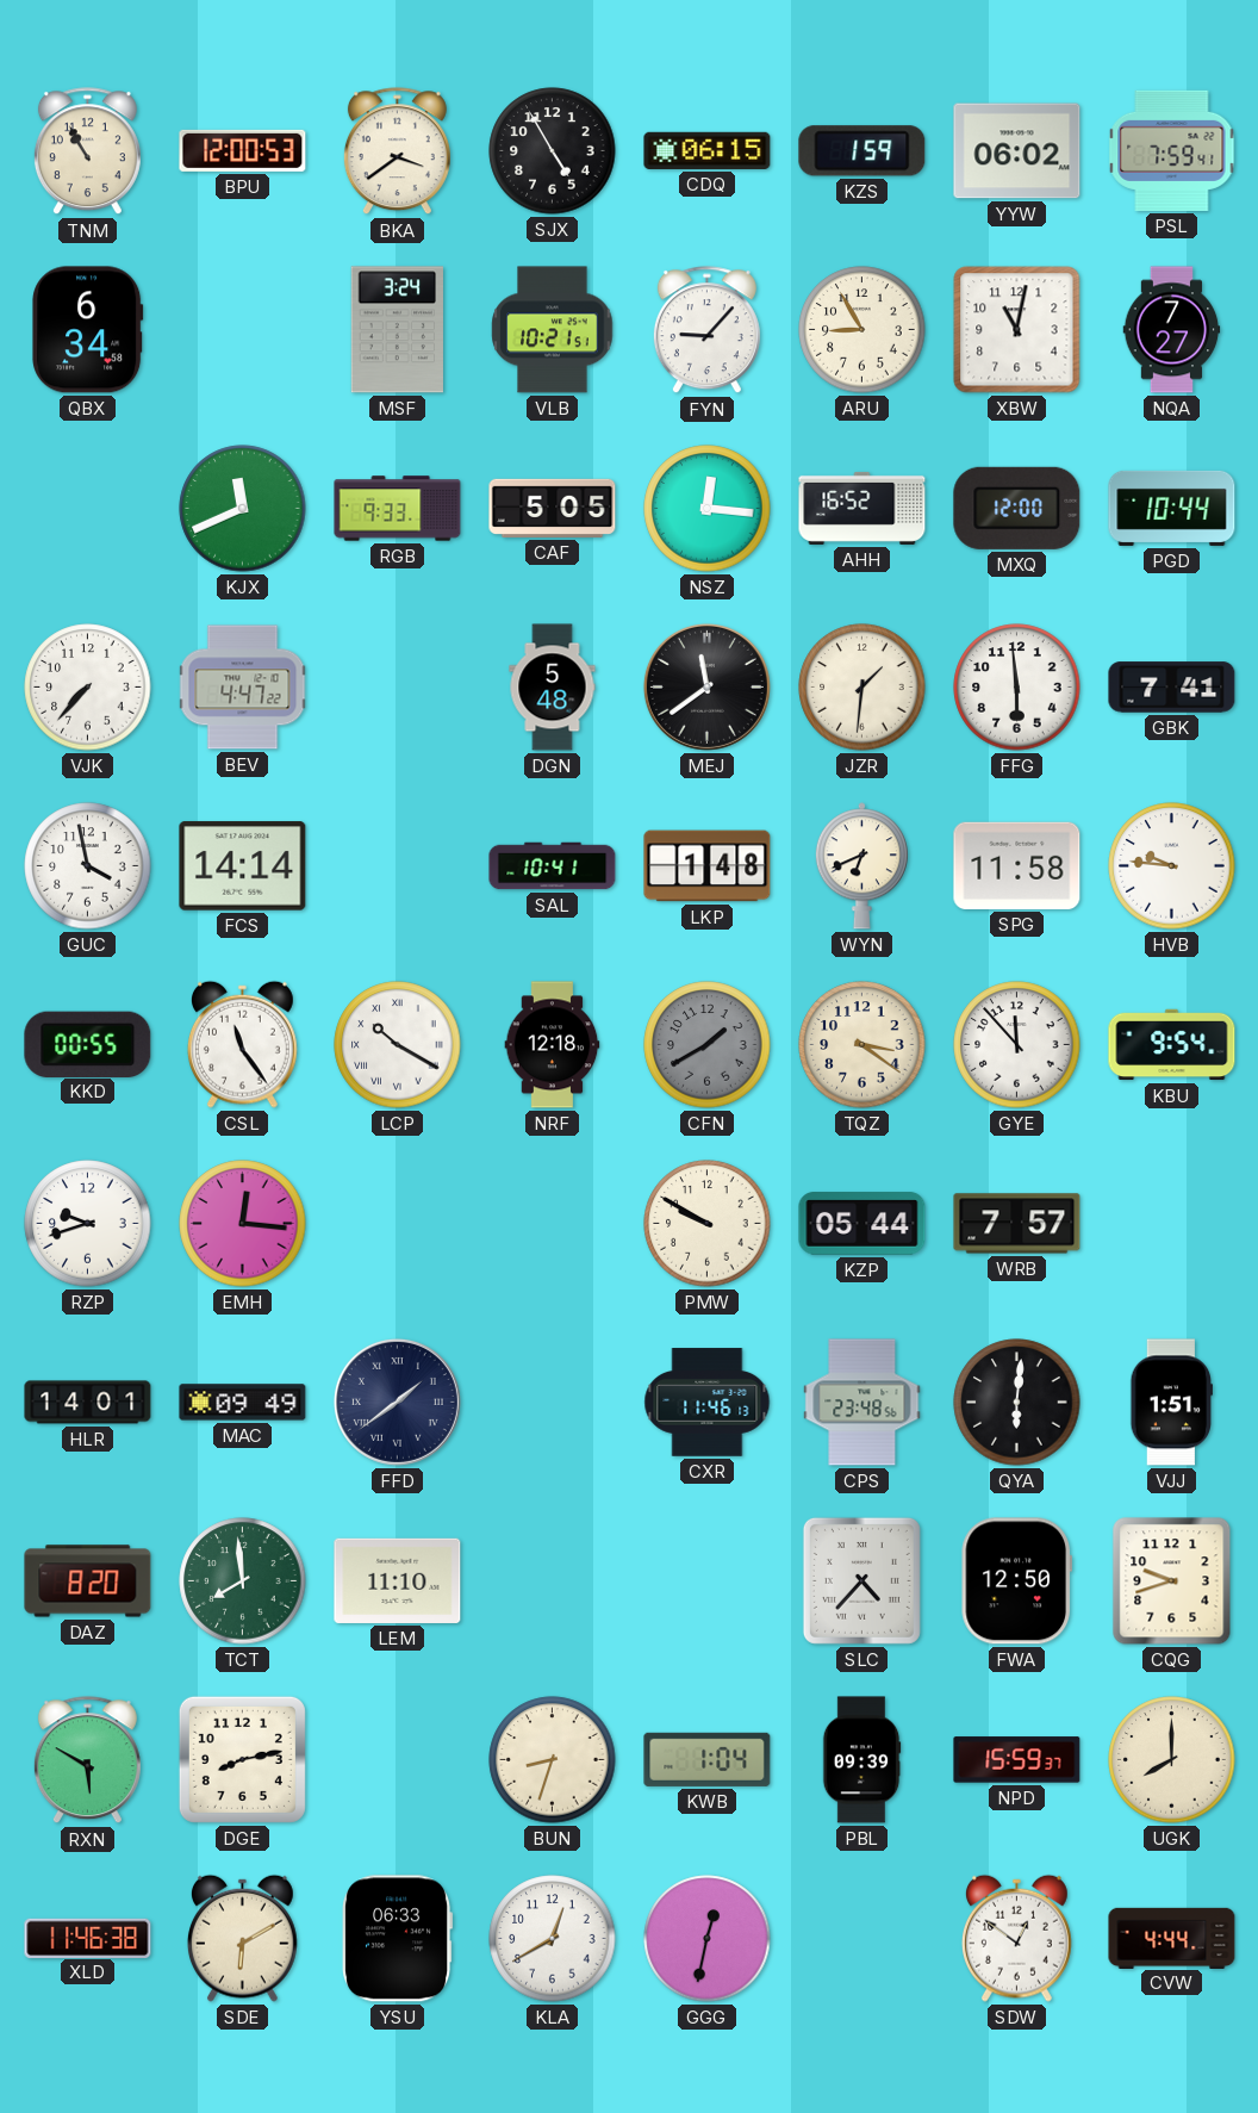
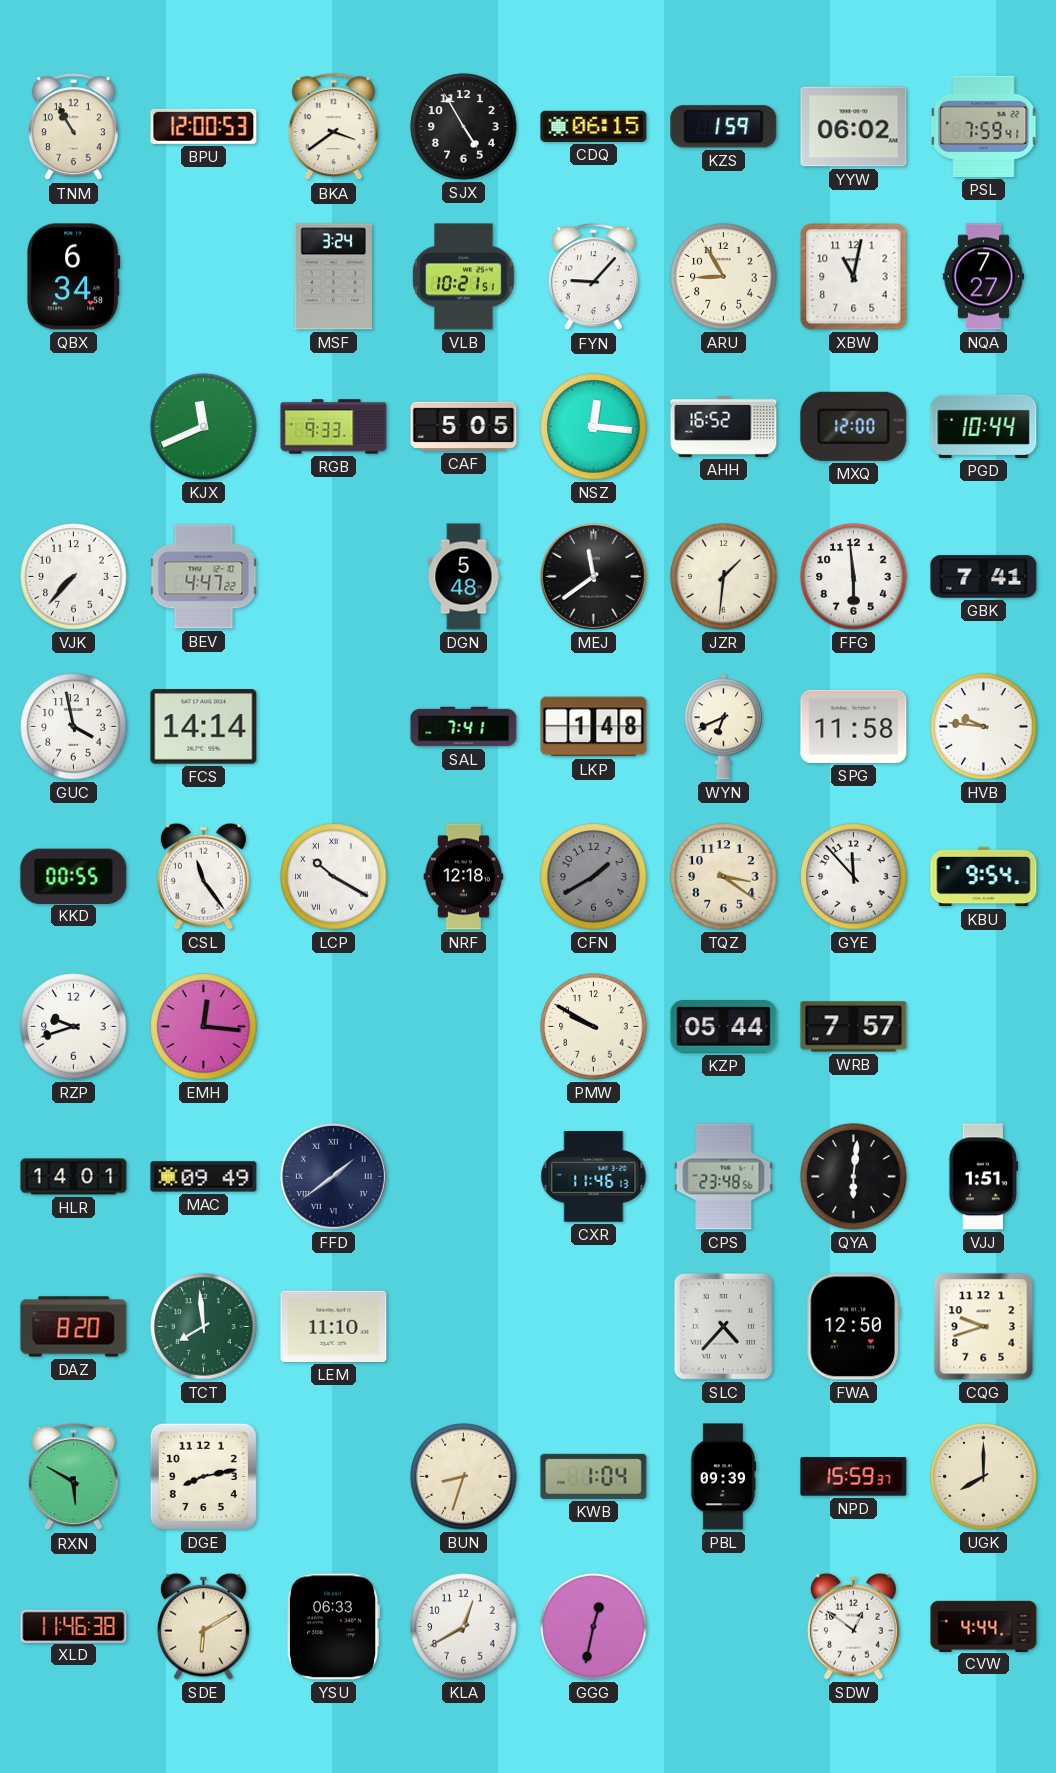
SAL: 10:41 -> 7:41 (464, 727)
